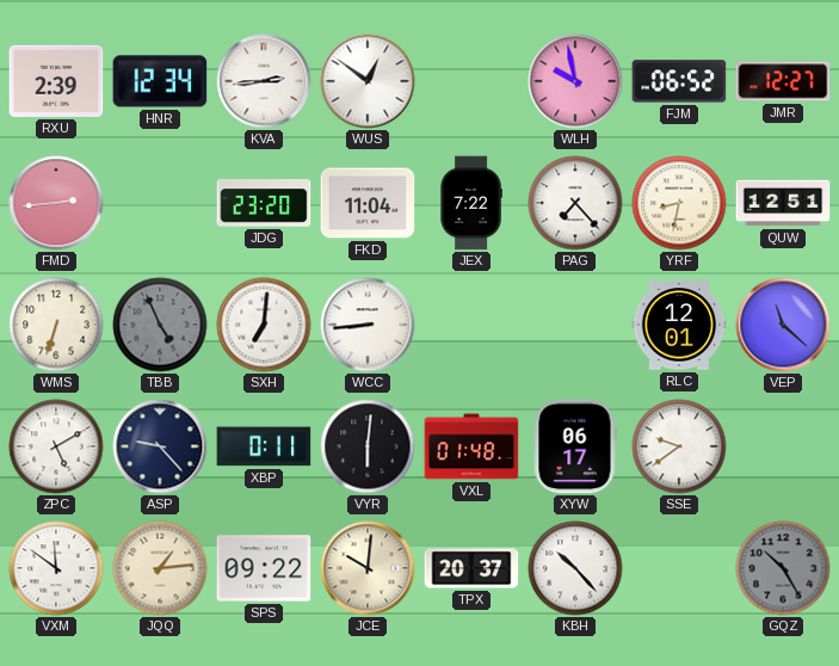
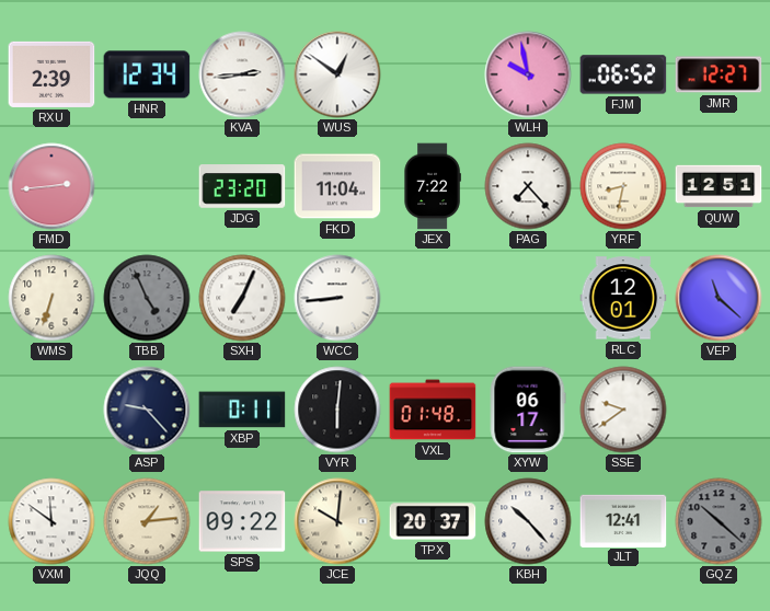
SXH: 7:01 -> 7:04 (242, 298)
ZPC: 5:10 -> none (56, 446)
JLT: none -> 12:41 (623, 520)
GQZ: 10:25 -> 10:22 (719, 521)
